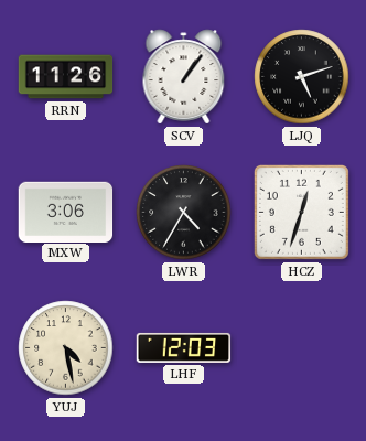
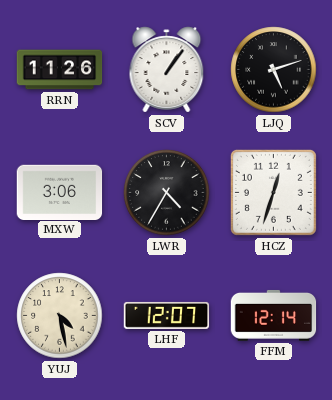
LHF: 12:03 -> 12:07 (167, 315)
FFM: none -> 12:14 (274, 315)
